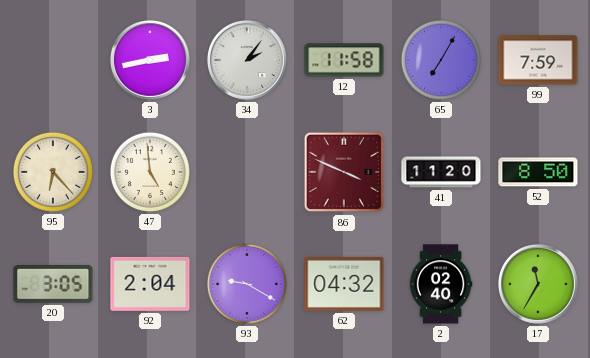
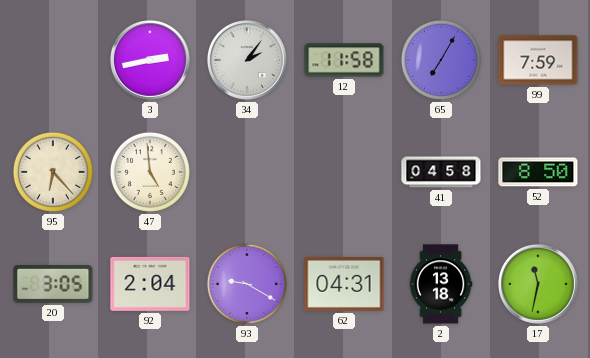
86: 3:49 -> none (344, 172)
41: 11:20 -> 04:58 (441, 172)
62: 04:32 -> 04:31 (344, 284)
2: 02:40 -> 13:18 (441, 284)
17: 11:35 -> 11:32 (539, 285)
